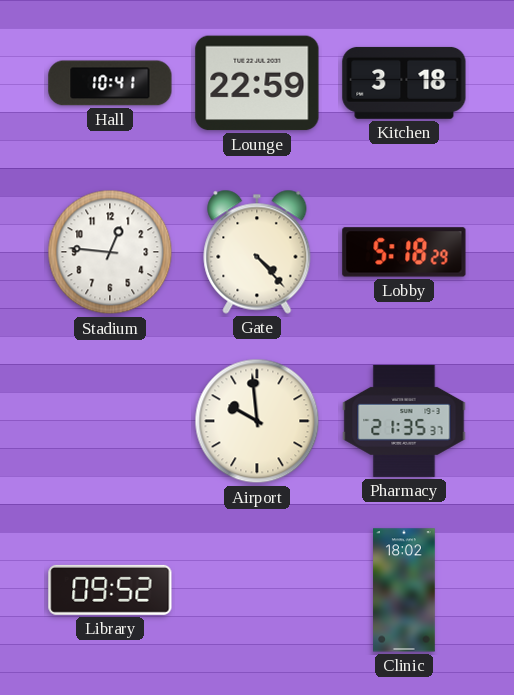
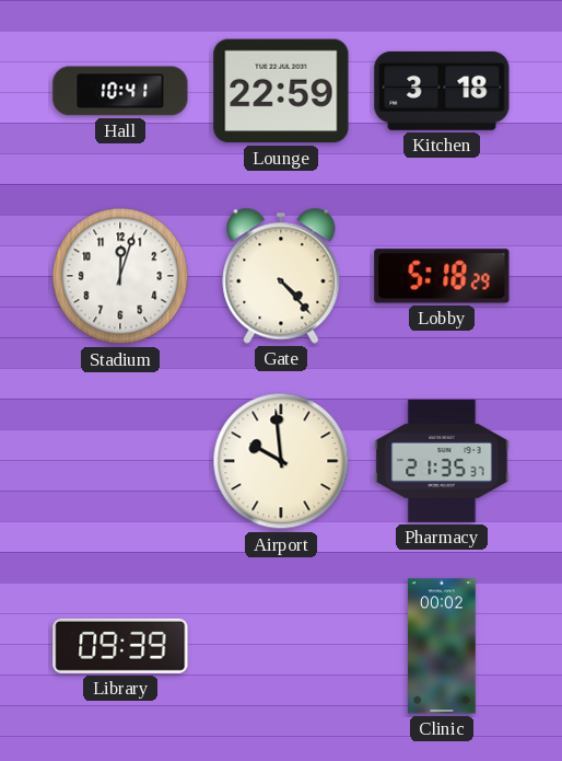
Stadium: 12:46 -> 12:03 (120, 276)
Library: 09:52 -> 09:39 (120, 646)
Clinic: 18:02 -> 00:02 (442, 646)
